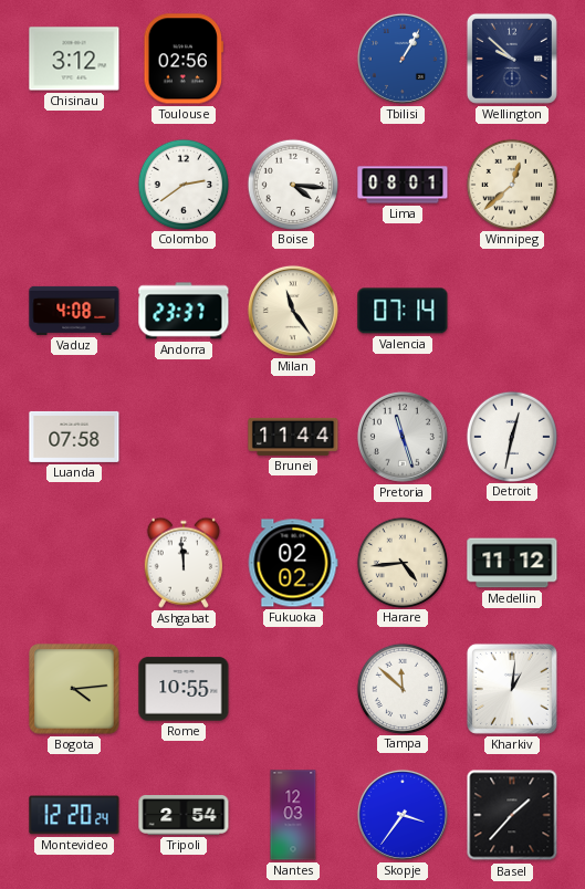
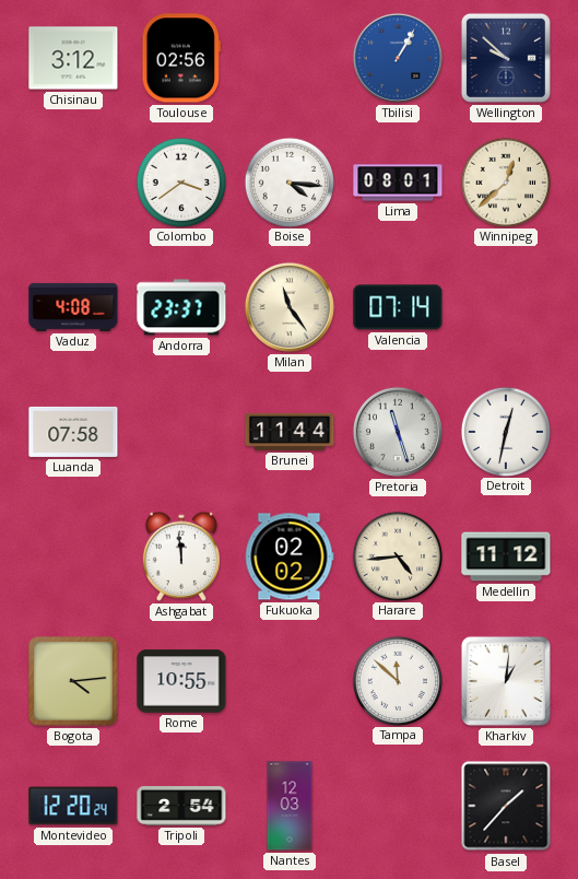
Colombo: 2:39 -> 3:39 (180, 181)
Skopje: 3:36 -> none (403, 815)
